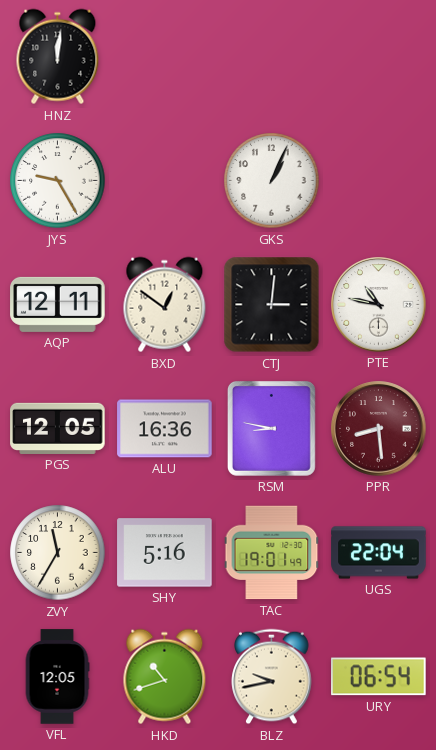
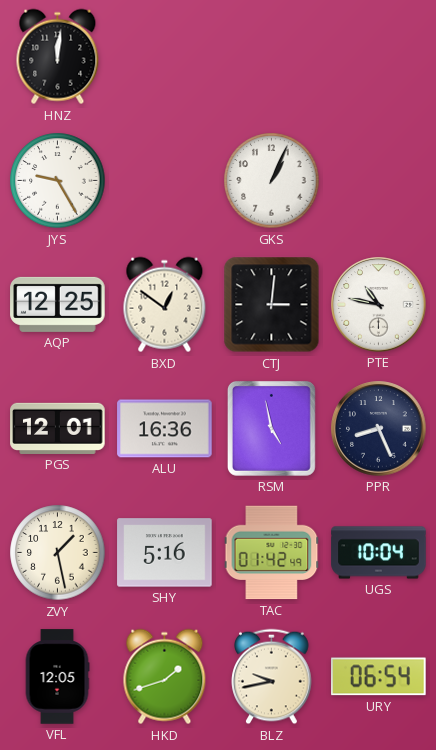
AQP: 12:11 -> 12:25 (58, 304)
PGS: 12:05 -> 12:01 (58, 428)
RSM: 8:47 -> 4:58 (271, 428)
PPR: 8:29 -> 8:26 (379, 429)
PPR dial: burgundy -> navy (379, 429)
ZVY: 11:35 -> 1:28 (58, 553)
TAC: 19:01 -> 01:42 (272, 553)
UGS: 22:04 -> 10:04 (379, 553)
HKD: 10:42 -> 1:42 (165, 677)
